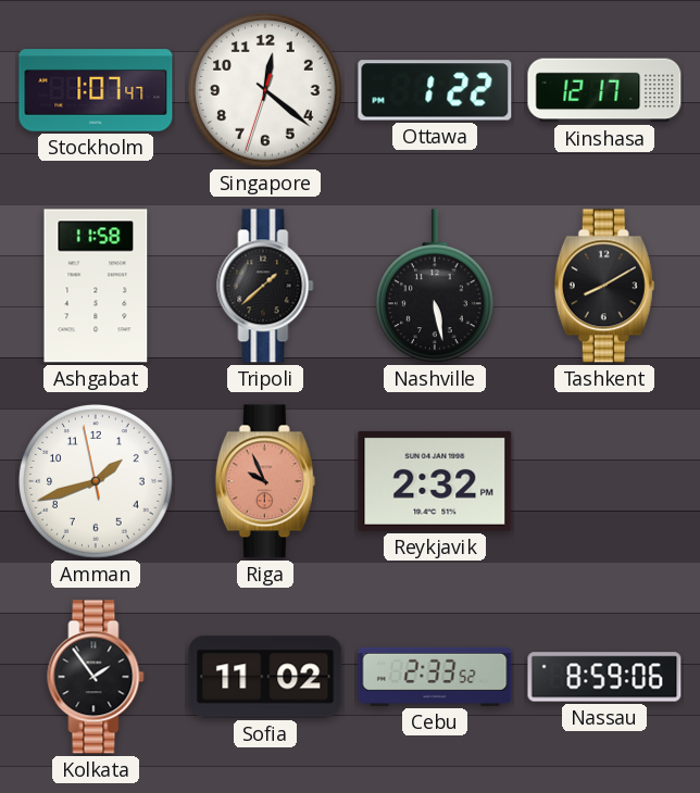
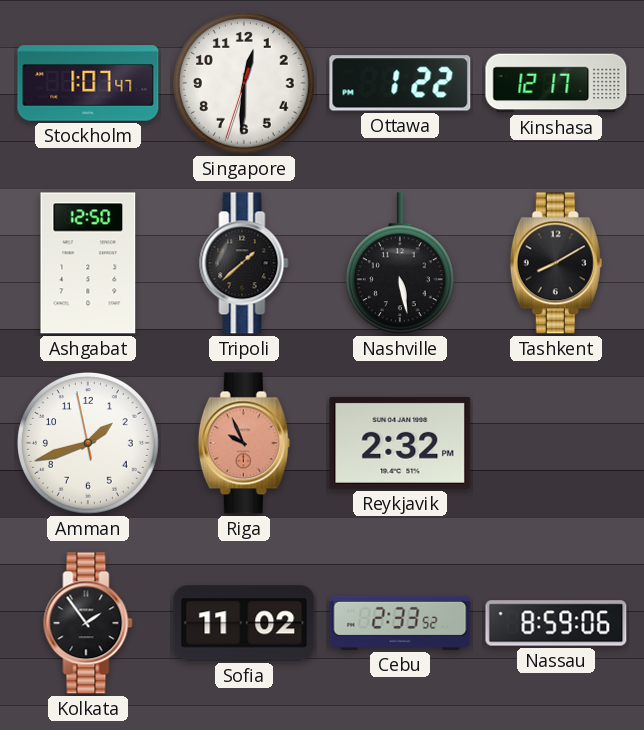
Singapore: 12:21 -> 12:30 (245, 84)
Ashgabat: 11:58 -> 12:50 (88, 263)
